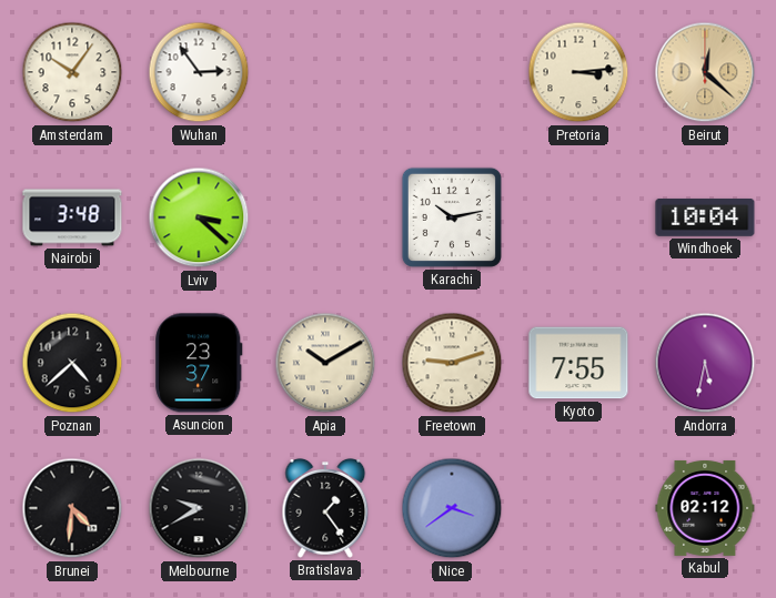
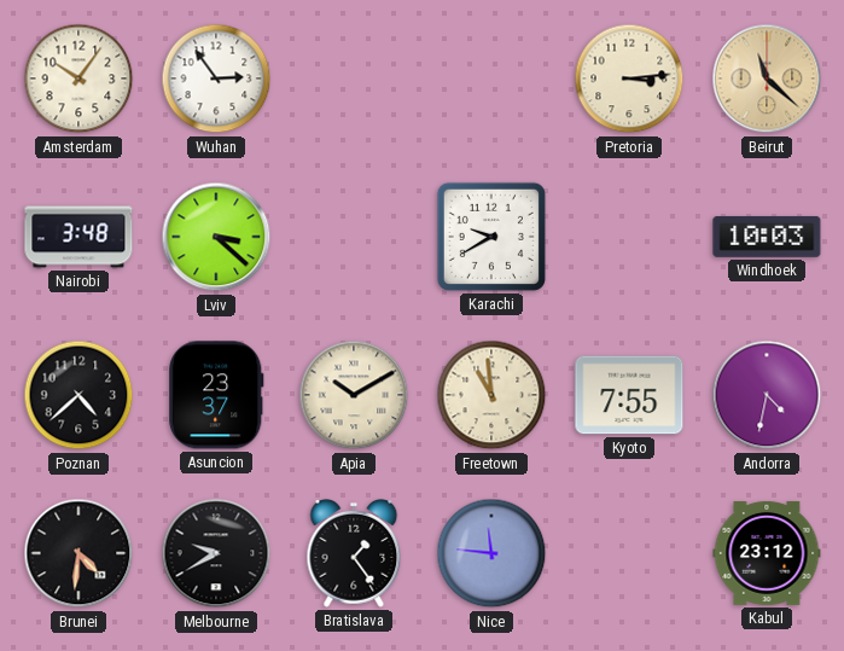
Beirut: 12:22 -> 11:22 (767, 79)
Karachi: 10:13 -> 9:40 (491, 237)
Windhoek: 10:04 -> 10:03 (767, 237)
Freetown: 9:12 -> 10:59 (491, 395)
Andorra: 5:32 -> 4:32 (767, 395)
Nice: 3:39 -> 11:46 (491, 553)
Kabul: 02:12 -> 23:12 (767, 553)
